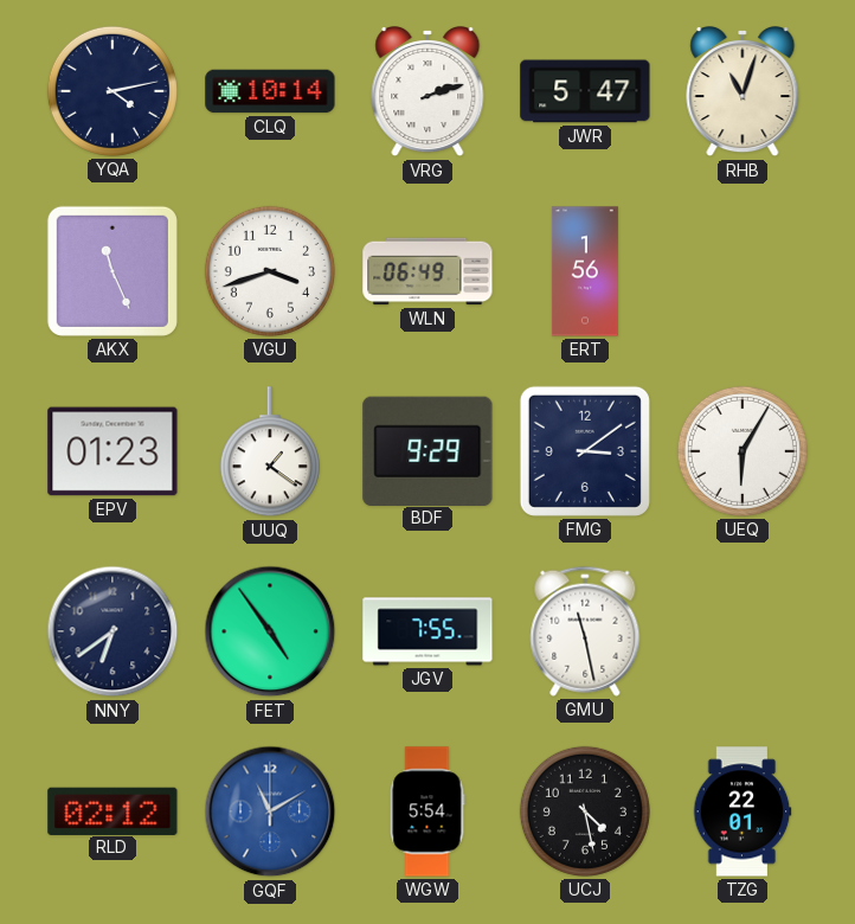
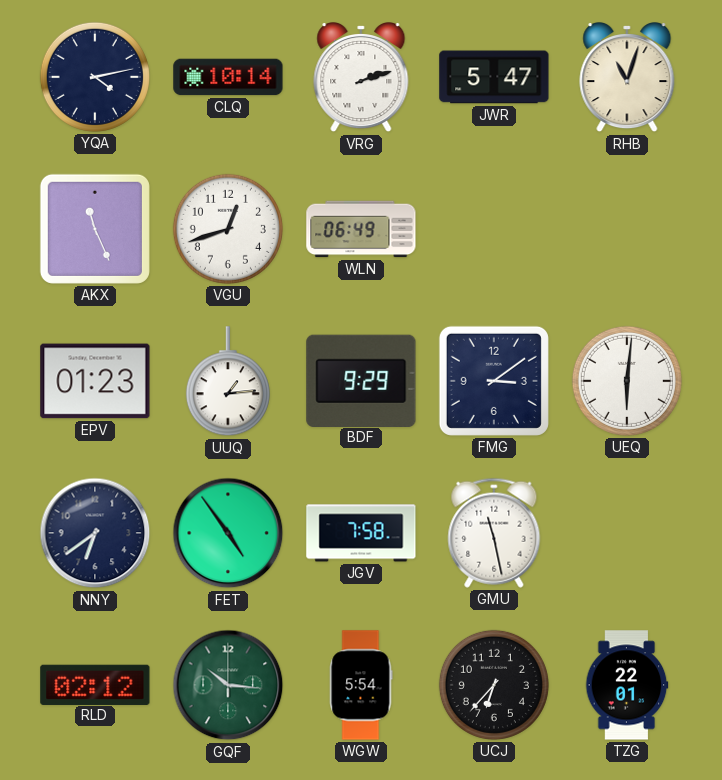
VGU: 3:42 -> 12:42 (228, 229)
ERT: 1:56 -> none (585, 271)
UUQ: 1:21 -> 1:14 (228, 382)
UEQ: 6:05 -> 6:01 (627, 381)
JGV: 7:55 -> 7:58 (361, 533)
GQF: 11:10 -> 10:16 (228, 685)
GQF dial: blue -> green (228, 685)
UCJ: 4:28 -> 6:37 (494, 685)
